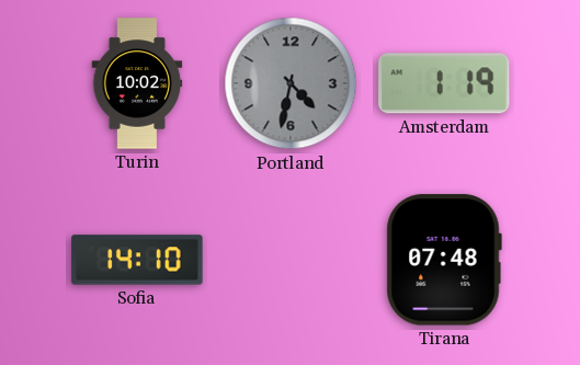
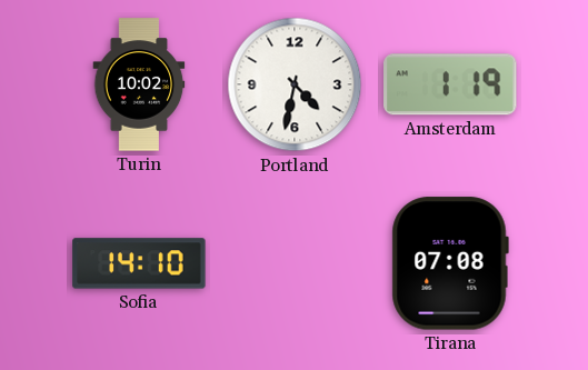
Portland dial: grey -> white (295, 84)
Tirana: 07:48 -> 07:08 (450, 263)
